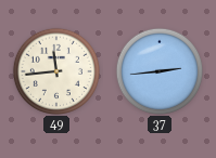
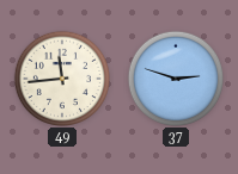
37: 2:44 -> 2:48 (175, 77)
